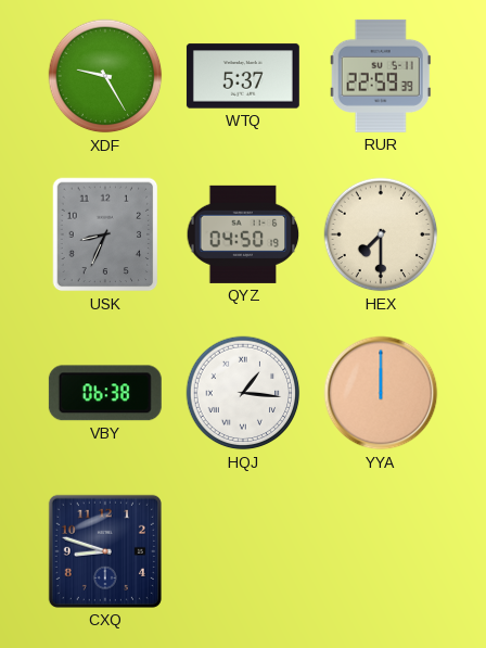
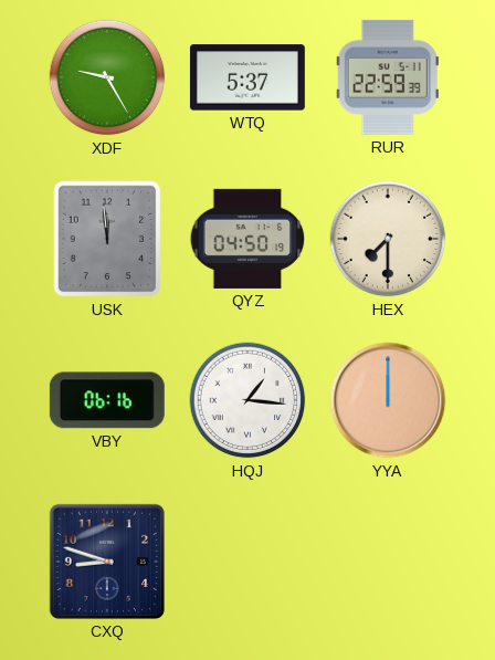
USK: 8:34 -> 11:59 (107, 239)
VBY: 06:38 -> 06:16 (107, 400)
